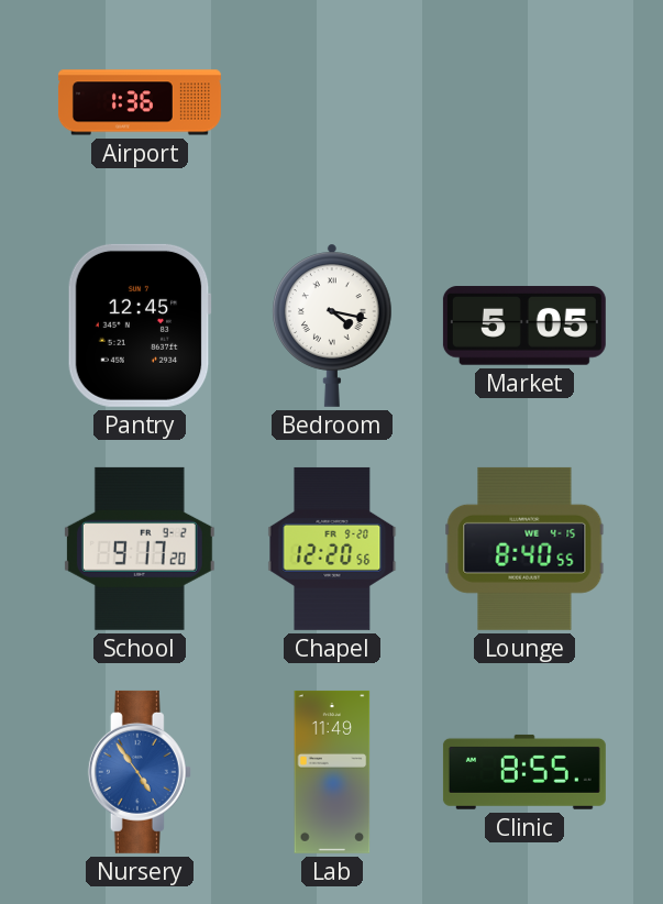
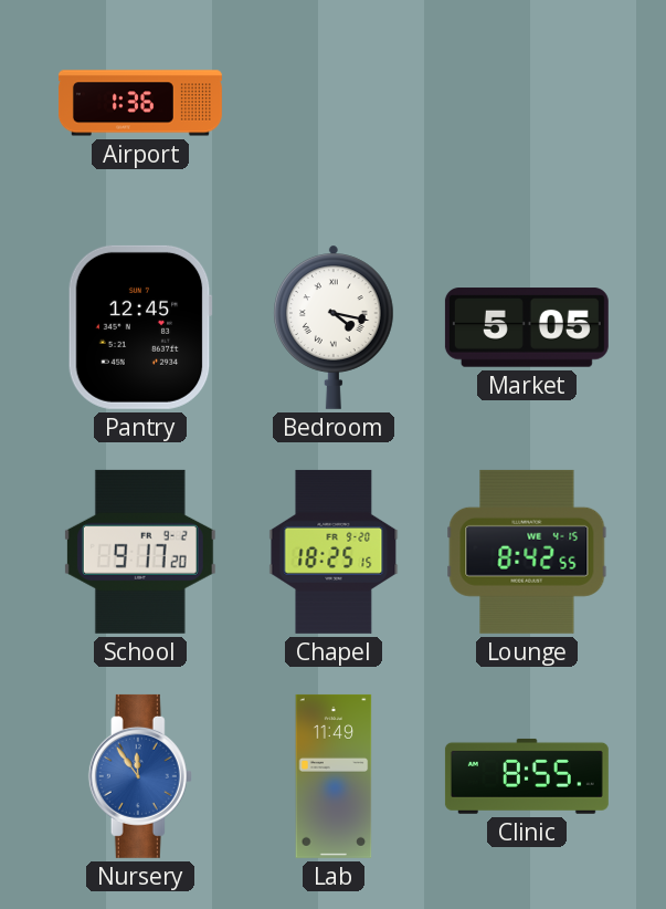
Chapel: 12:20 -> 18:25 (334, 552)
Lounge: 8:40 -> 8:42 (527, 552)
Nursery: 4:54 -> 11:54 (140, 776)
